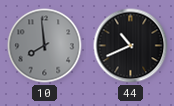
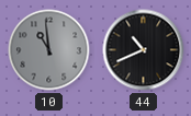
10: 7:59 -> 10:59 (49, 50)
